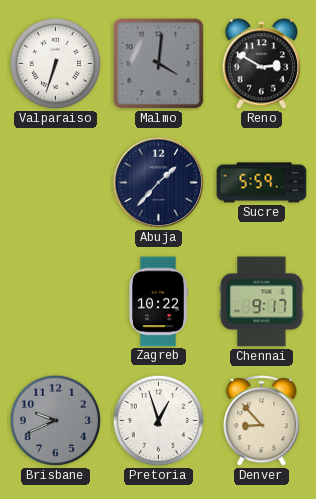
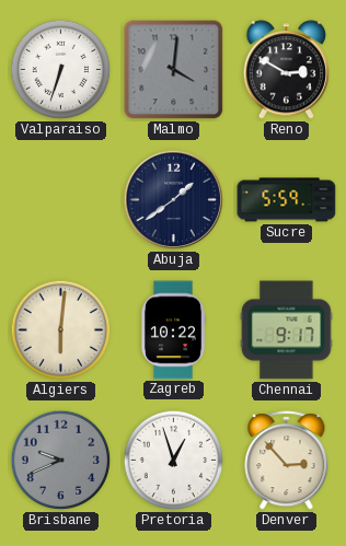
Abuja: 1:37 -> 1:39 (174, 200)
Algiers: none -> 6:01 (61, 330)
Denver: 8:53 -> 2:53 (287, 461)
